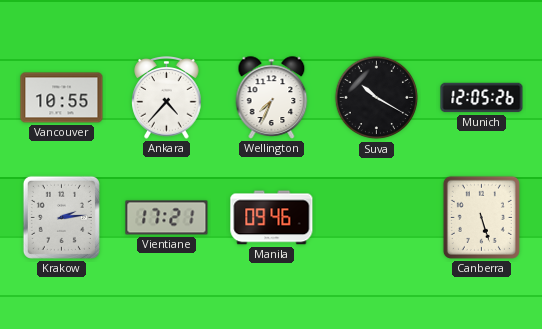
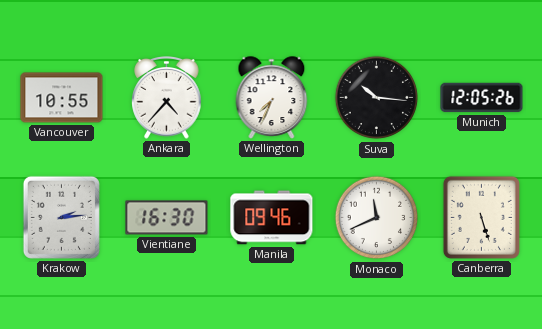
Suva: 10:20 -> 10:16 (377, 98)
Vientiane: 17:21 -> 16:30 (167, 218)
Monaco: none -> 11:41 (377, 218)
